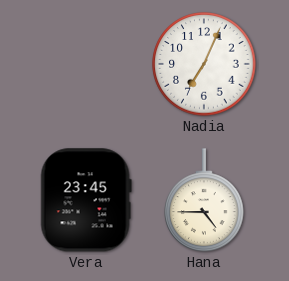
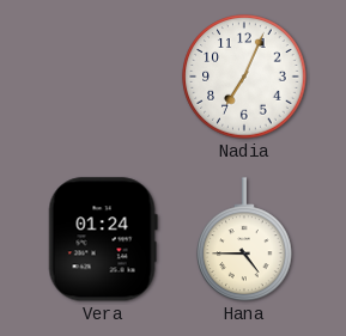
Vera: 23:45 -> 01:24 (103, 239)
